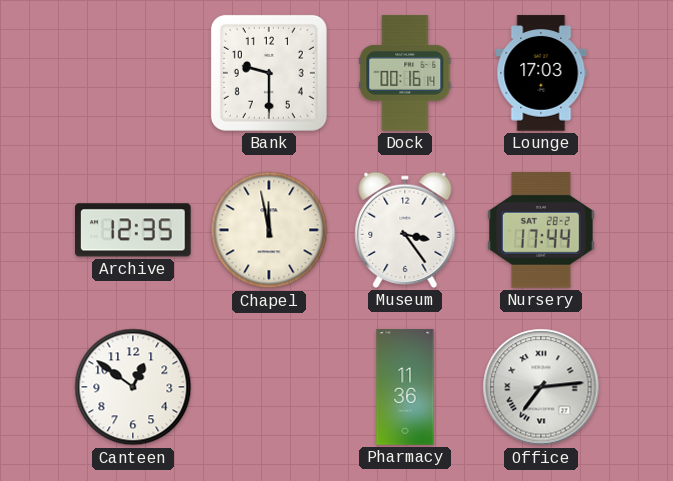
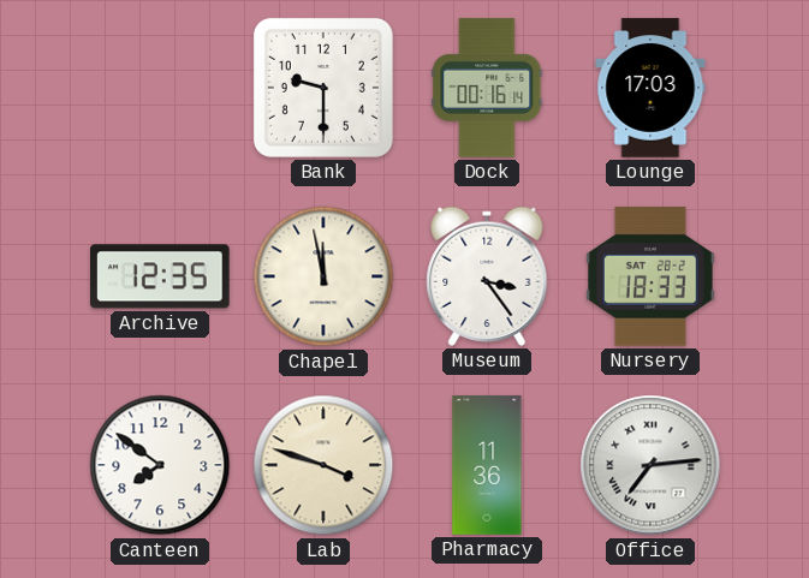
Nursery: 17:44 -> 18:33 (652, 276)
Canteen: 12:51 -> 7:51 (160, 465)
Lab: none -> 3:48 (323, 465)
